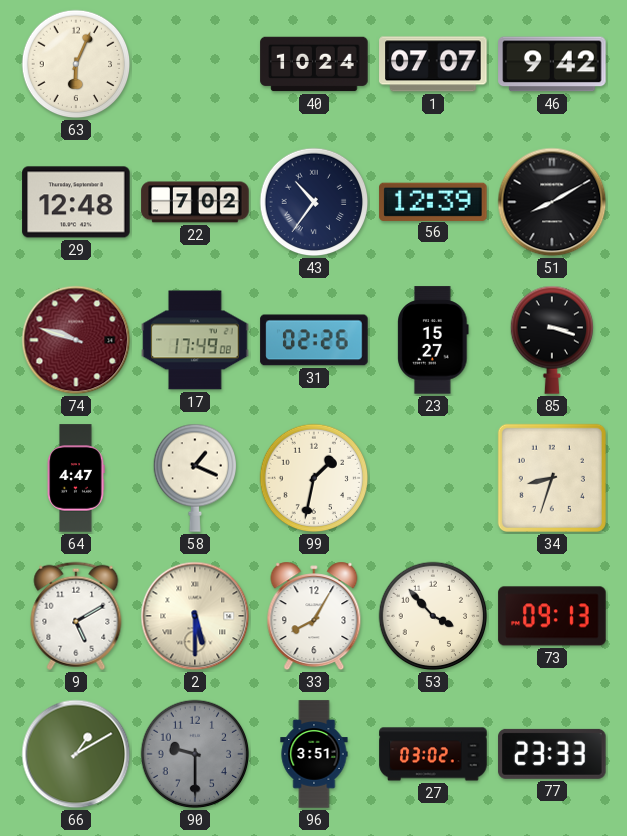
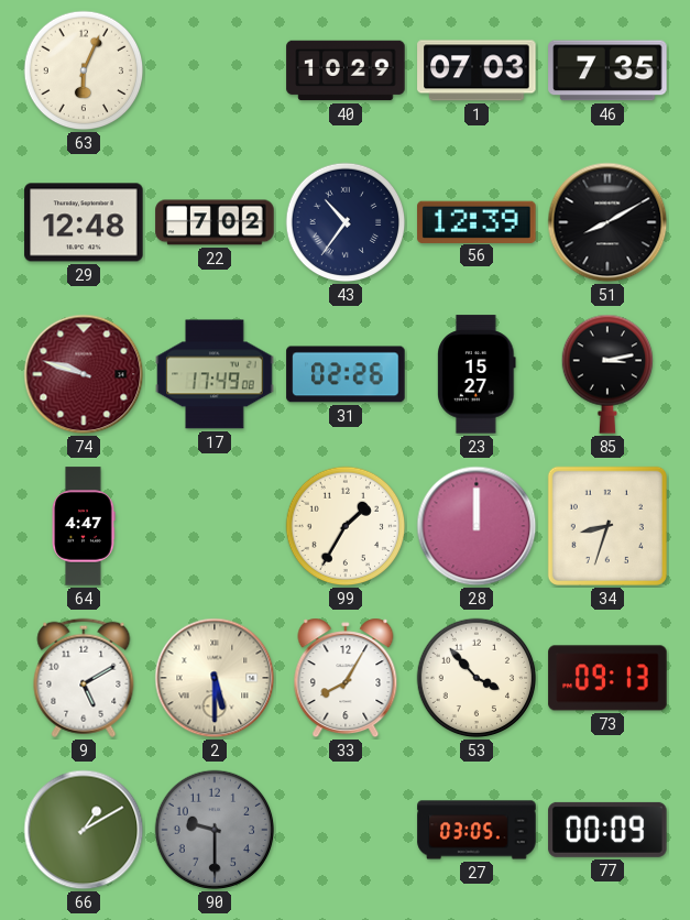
40: 10:24 -> 10:29 (346, 70)
1: 07:07 -> 07:03 (477, 70)
46: 9:42 -> 7:35 (607, 70)
85: 3:18 -> 3:13 (606, 374)
58: 1:19 -> none (194, 478)
99: 1:32 -> 1:35 (346, 526)
28: none -> 12:00 (477, 526)
96: 3:51 -> none (314, 754)
27: 03:02 -> 03:05 (477, 830)
77: 23:33 -> 00:09 (607, 830)
